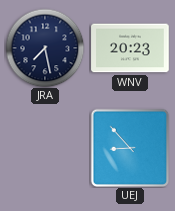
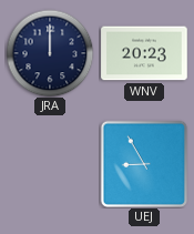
JRA: 7:28 -> 12:00 (50, 53)
UEJ: 8:53 -> 8:55 (144, 164)
